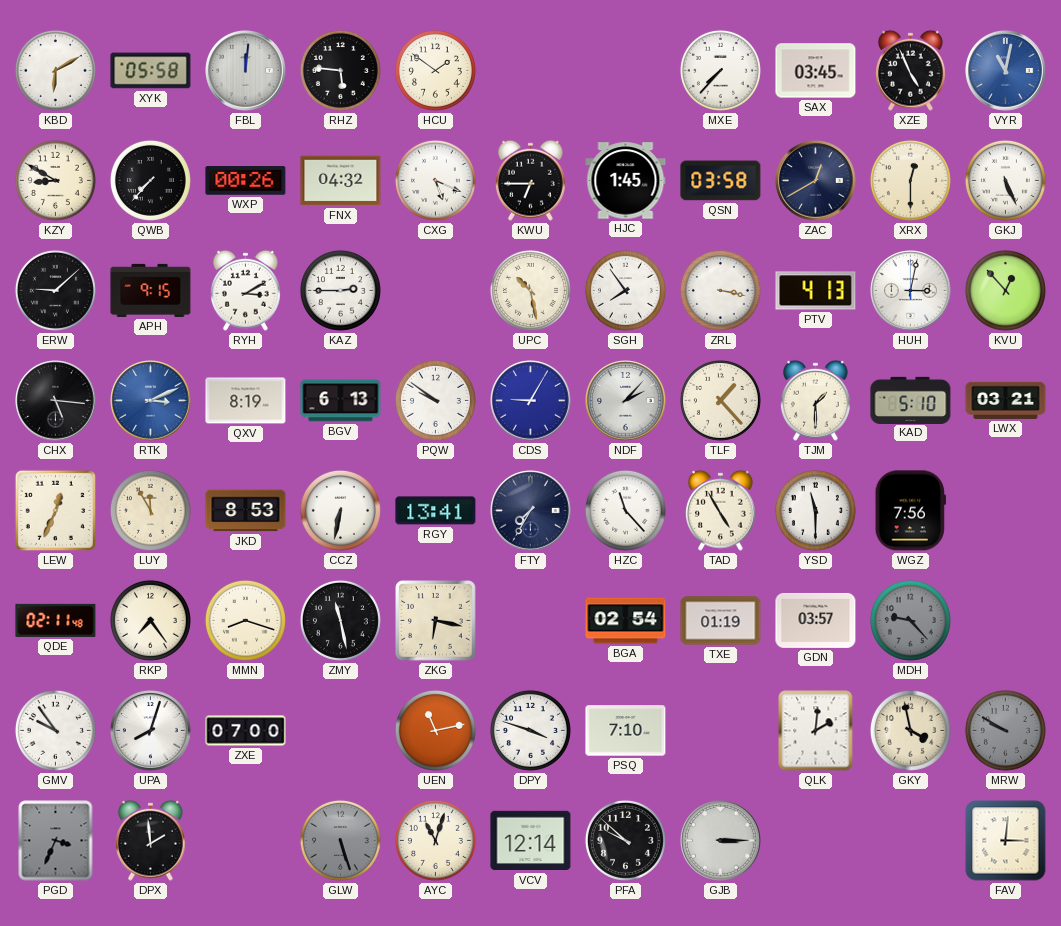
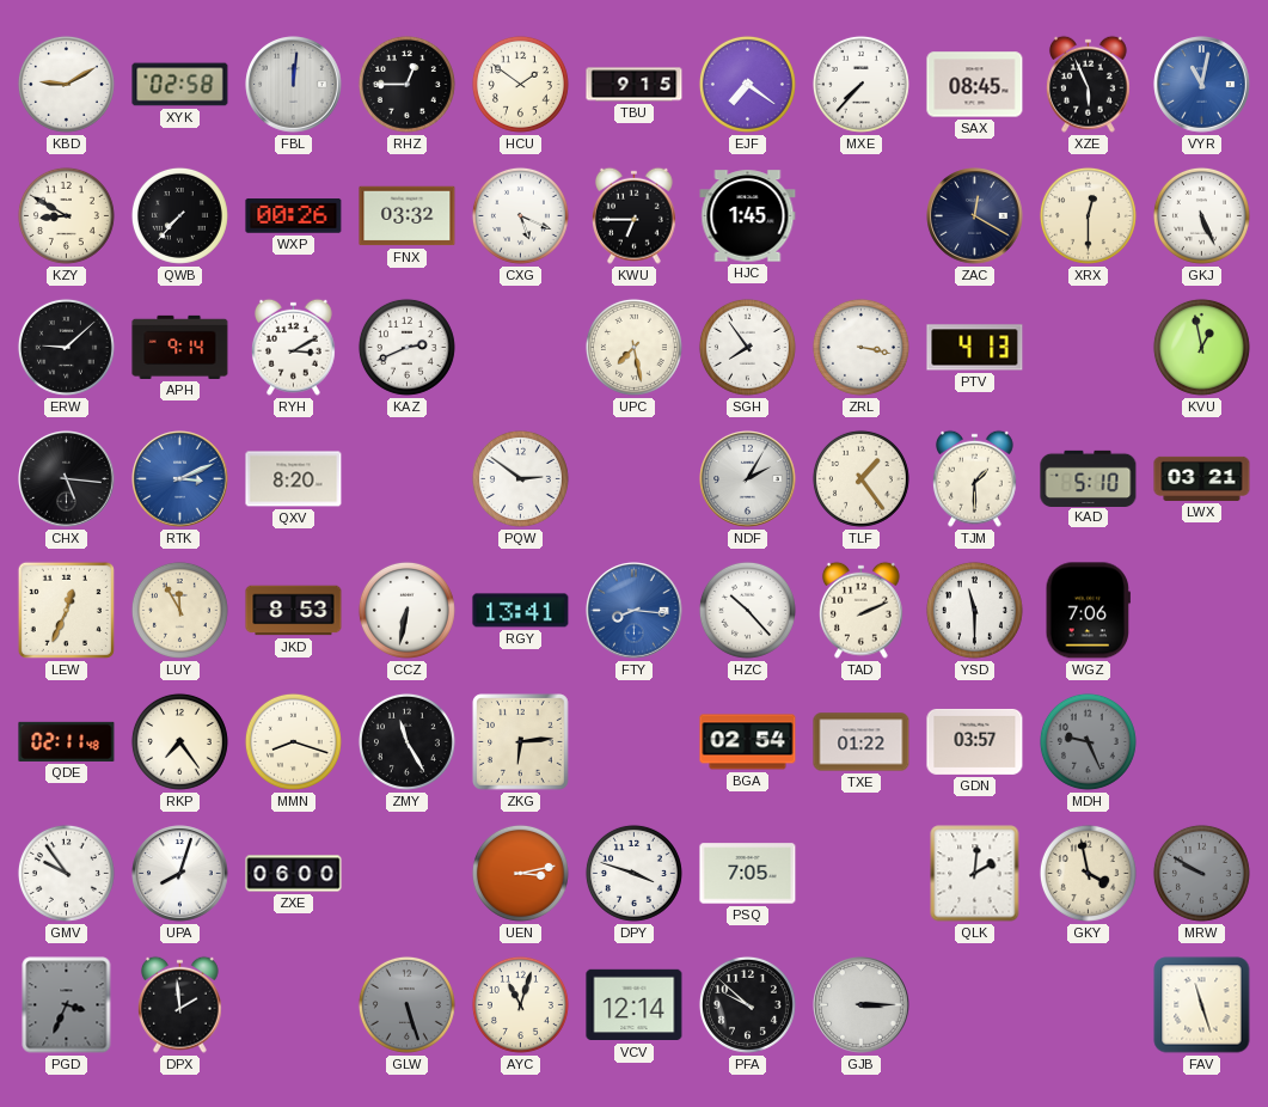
KBD: 6:10 -> 9:10 (66, 84)
XYK: 05:58 -> 02:58 (180, 85)
RHZ: 5:46 -> 12:45 (406, 84)
TBU: none -> 9:15 (635, 85)
EJF: none -> 7:21 (747, 84)
SAX: 03:45 -> 08:45 (975, 85)
XZE: 4:56 -> 5:56 (1089, 84)
FNX: 04:32 -> 03:32 (408, 216)
QSN: 03:58 -> none (721, 181)
ZAC: 12:40 -> 12:20 (975, 216)
APH: 9:15 -> 9:14 (180, 347)
KAZ: 2:45 -> 2:41 (406, 347)
UPC: 10:28 -> 7:28 (633, 347)
HUH: 3:02 -> none (911, 291)
KVU: 12:53 -> 12:58 (1201, 347)
QXV: 8:19 -> 8:20 (294, 479)
BGV: 6:13 -> none (341, 401)
PQW: 9:51 -> 2:51 (520, 478)
CDS: 9:05 -> none (531, 401)
NDF: 2:07 -> 2:05 (748, 479)
TLF: 1:23 -> 1:24 (860, 478)
FTY: 7:35 -> 8:16 (635, 611)
FTY dial: navy -> blue (635, 611)
HZC: 11:23 -> 10:23 (747, 610)
TAD: 4:55 -> 2:11 (862, 610)
WGZ: 7:56 -> 7:06 (1088, 611)
ZMY: 11:28 -> 11:25 (406, 741)
ZKG: 6:17 -> 6:14 (521, 742)
TXE: 01:19 -> 01:22 (862, 742)
MDH: 9:23 -> 9:26 (1088, 741)
ZXE: 07:00 -> 06:00 (294, 874)
UEN: 11:13 -> 3:13 (520, 873)
PSQ: 7:10 -> 7:05 (748, 874)
FAV: 3:01 -> 11:27 (1202, 1005)
